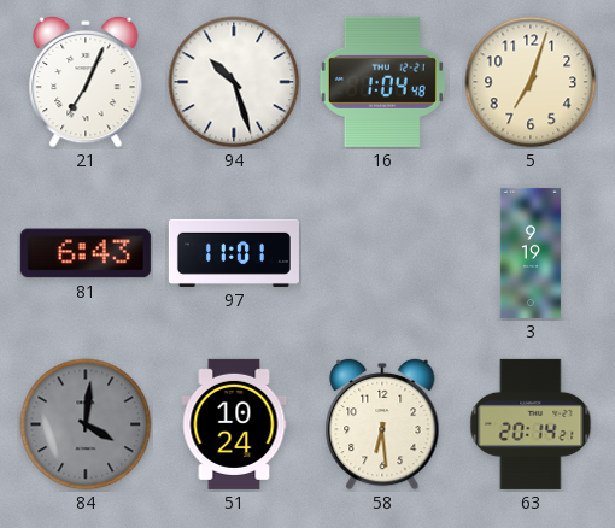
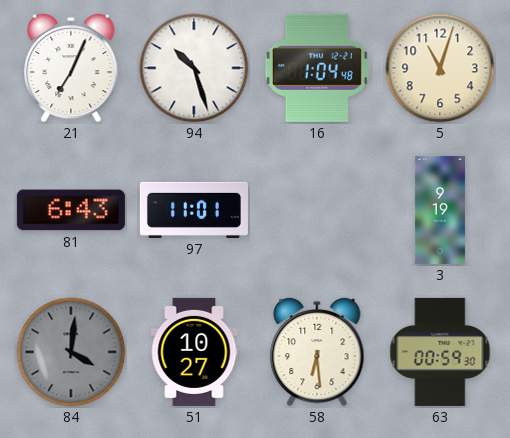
5: 7:03 -> 11:03 (440, 68)
51: 10:24 -> 10:27 (194, 352)
63: 20:14 -> 00:59 (440, 352)
